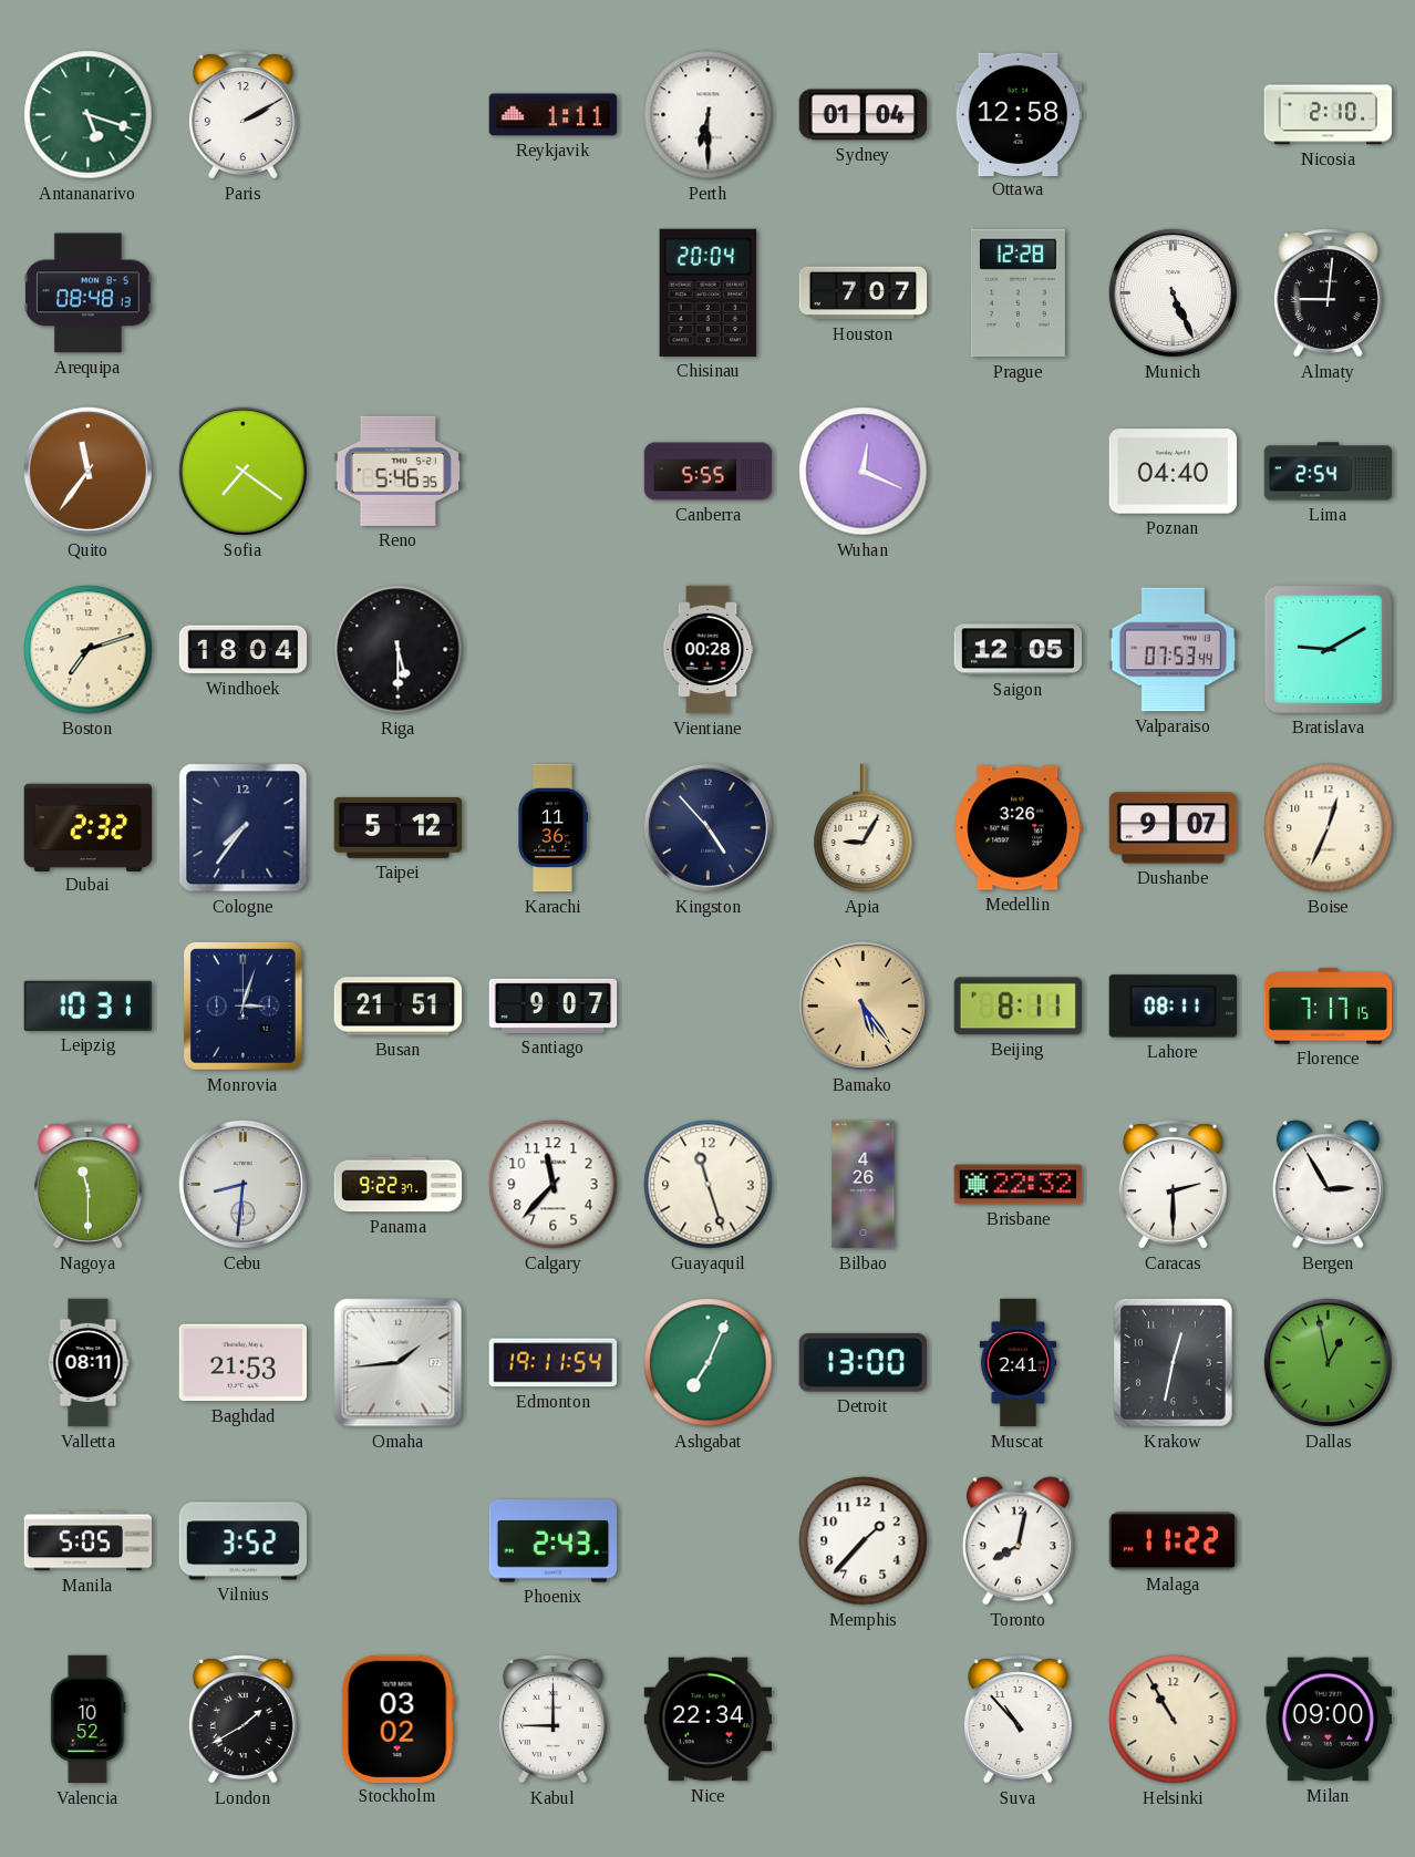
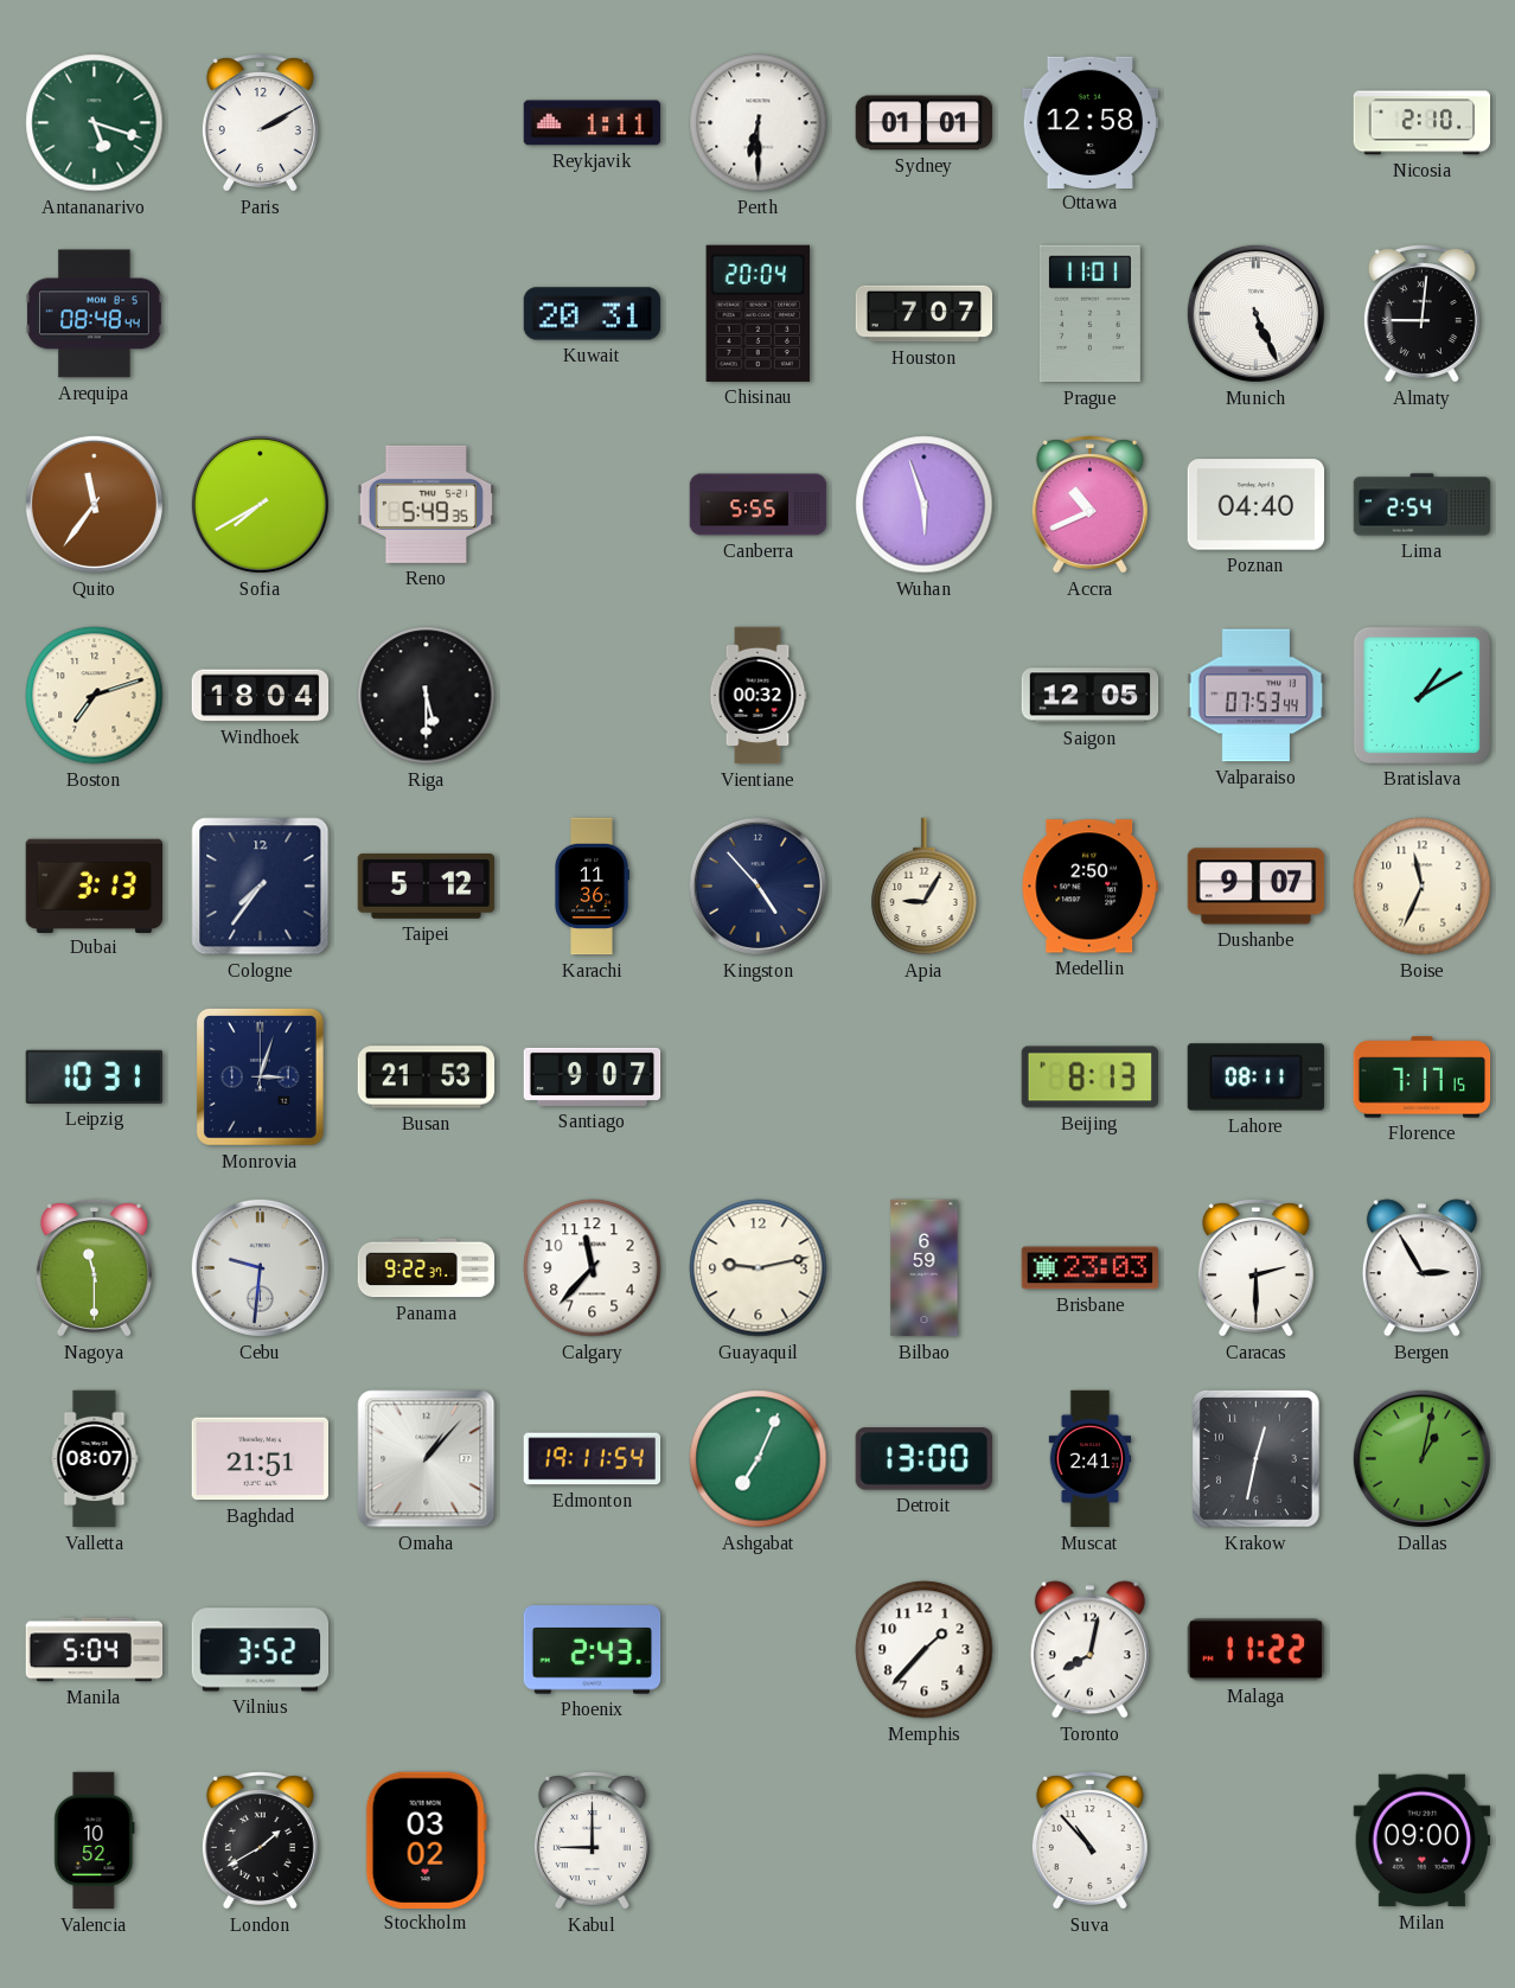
Sydney: 01:04 -> 01:01 (925, 123)
Arequipa: 08:48:13 -> 08:48:44 (95, 314)
Kuwait: none -> 20:31 (593, 314)
Prague: 12:28 -> 11:01 (1089, 314)
Sofia: 7:21 -> 7:40 (260, 504)
Reno: 5:46 -> 5:49 (427, 504)
Wuhan: 12:19 -> 5:57 (925, 505)
Accra: none -> 10:41 (1089, 505)
Vientiane: 00:28 -> 00:32 (757, 696)
Bratislava: 9:10 -> 1:10 (1421, 695)
Dubai: 2:32 -> 3:13 (95, 886)
Medellin: 3:26 -> 2:50 (1089, 887)
Boise: 12:34 -> 11:34 (1423, 887)
Busan: 21:51 -> 21:53 (427, 1078)
Bamako: 5:24 -> none (863, 1005)
Beijing: 8:11 -> 8:13 (1089, 1078)
Cebu: 8:31 -> 9:31 (260, 1267)
Guayaquil: 11:27 -> 9:13 (759, 1268)
Bilbao: 4:26 -> 6:59 (925, 1268)
Brisbane: 22:32 -> 23:03 (1091, 1268)
Valletta: 08:11 -> 08:07 (95, 1459)
Baghdad: 21:53 -> 21:51 (260, 1459)
Omaha: 1:44 -> 1:07 (427, 1459)
Dallas: 12:58 -> 1:02 (1421, 1458)
Manila: 5:05 -> 5:04 (95, 1650)
Nice: 22:34 -> none (709, 1720)
Helsinki: 10:55 -> none (1174, 1720)
